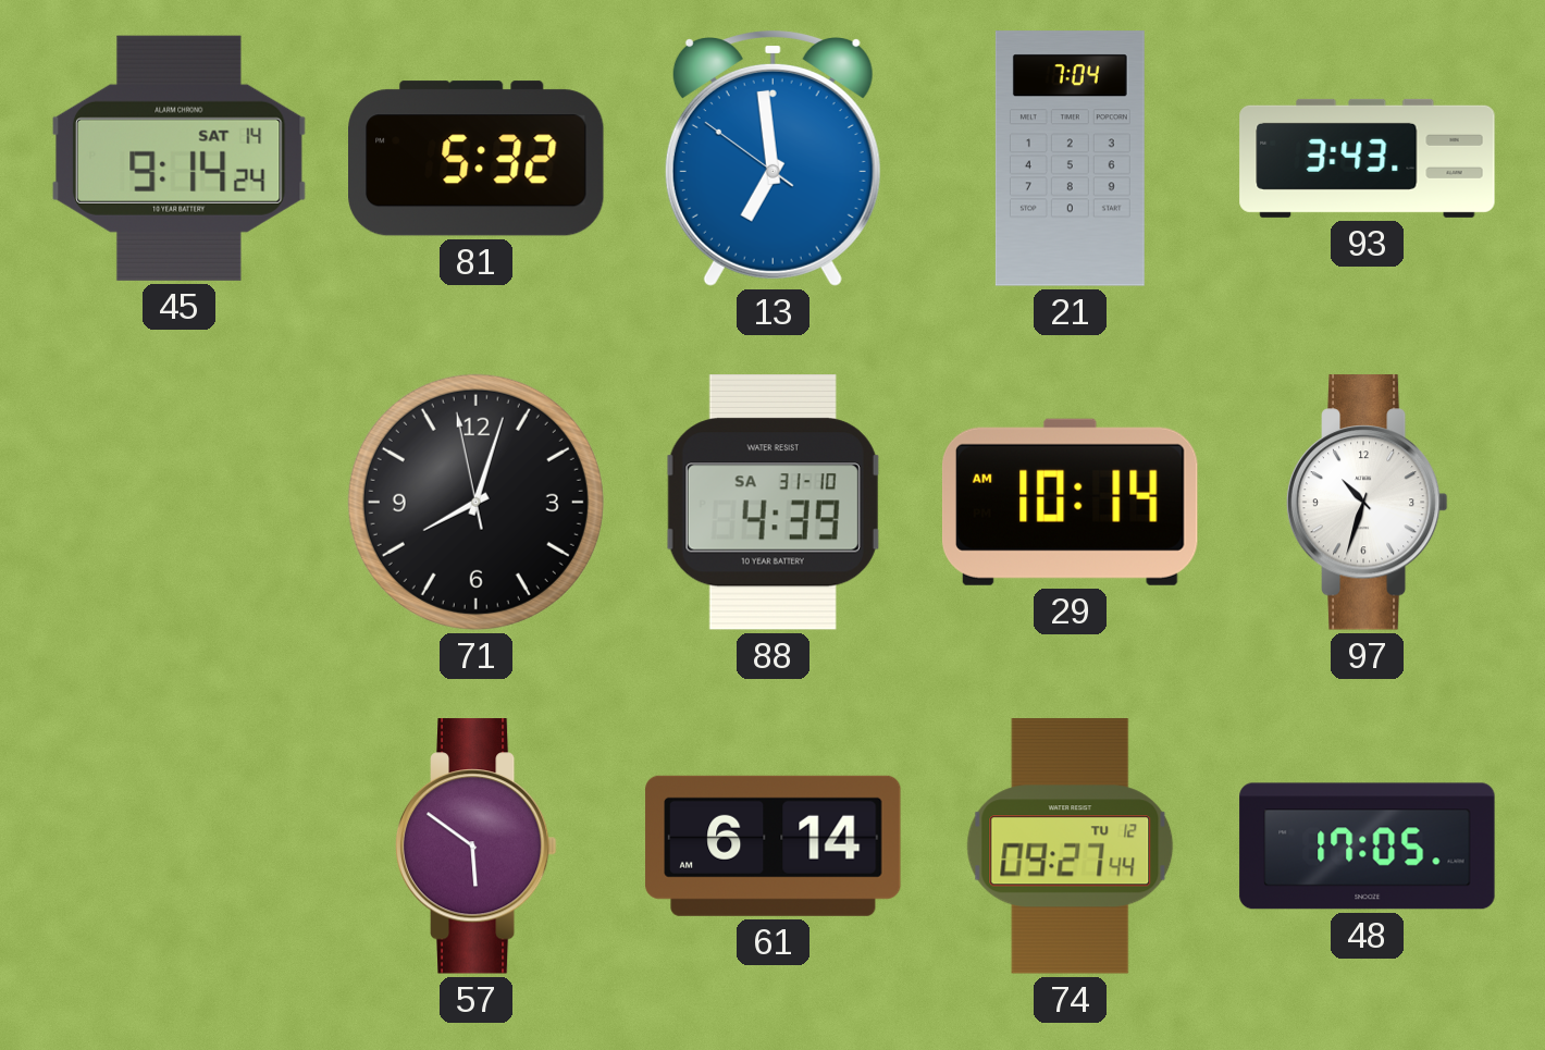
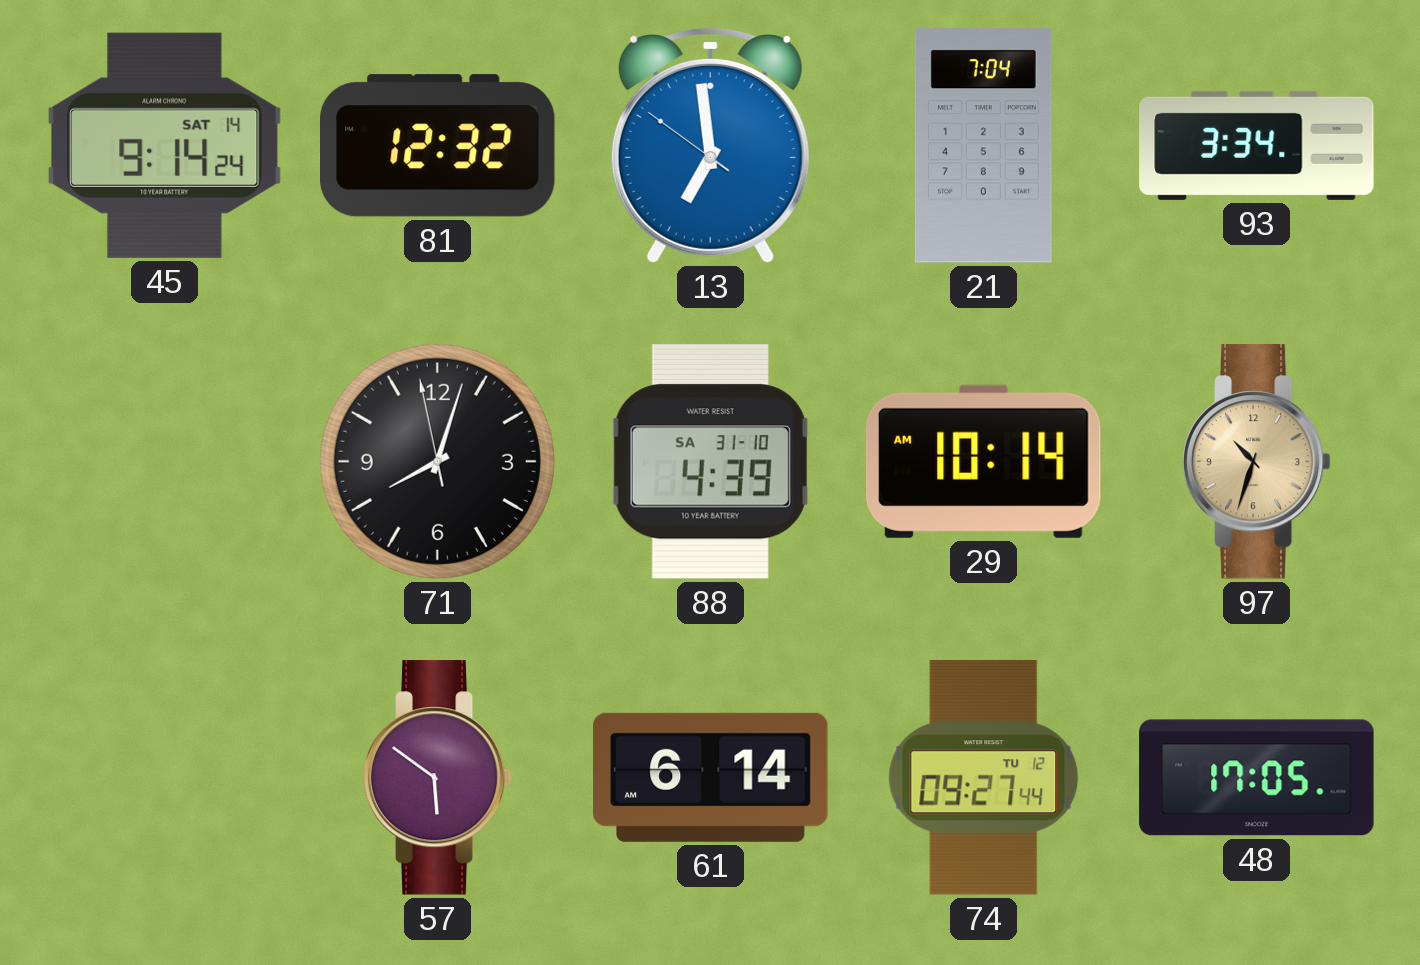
81: 5:32 -> 12:32 (438, 146)
93: 3:43 -> 3:34 (1257, 145)
97 dial: white -> champagne (1256, 462)
